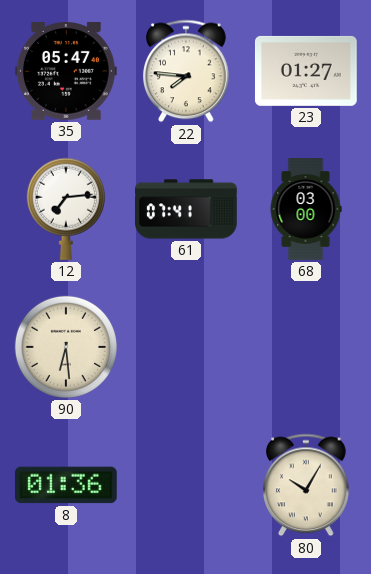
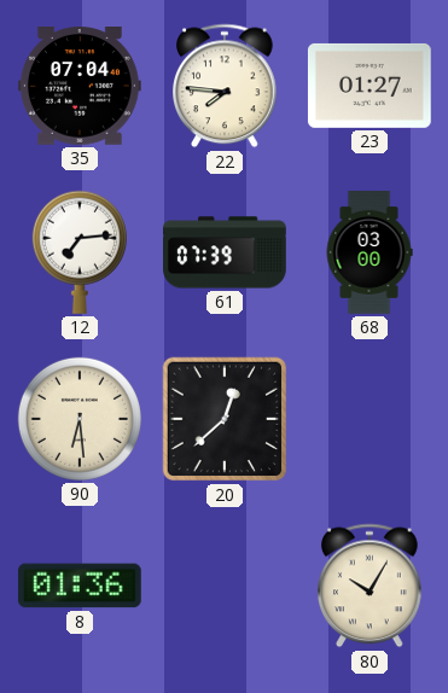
35: 05:47 -> 07:04 (80, 87)
61: 07:41 -> 07:39 (226, 252)
20: none -> 12:38 (225, 419)
